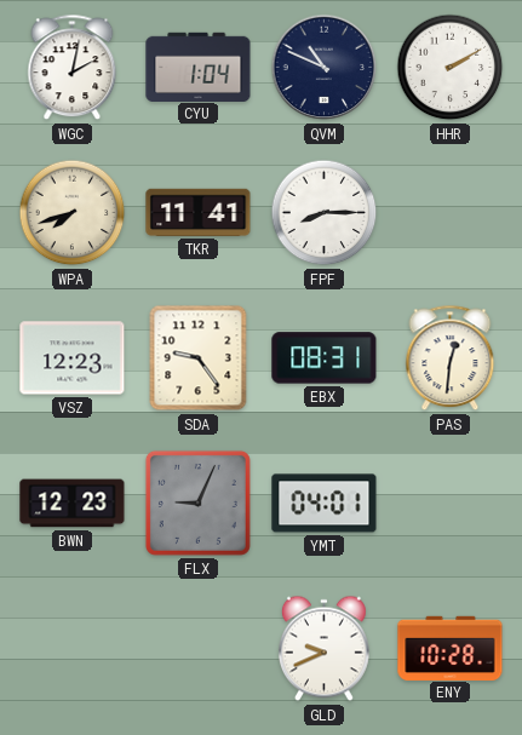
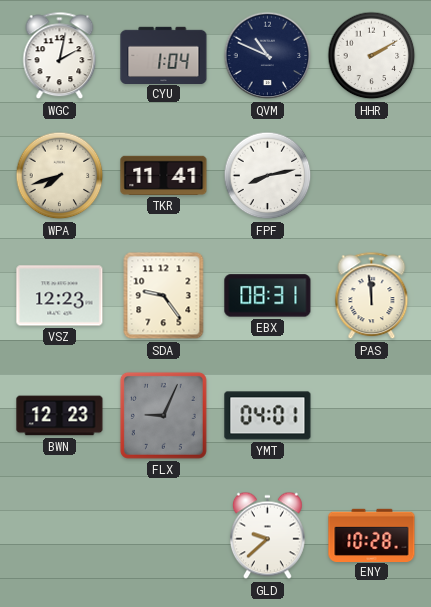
FPF: 8:15 -> 8:13 (268, 176)
PAS: 12:31 -> 11:59 (372, 296)
GLD: 9:41 -> 9:38 (267, 536)
